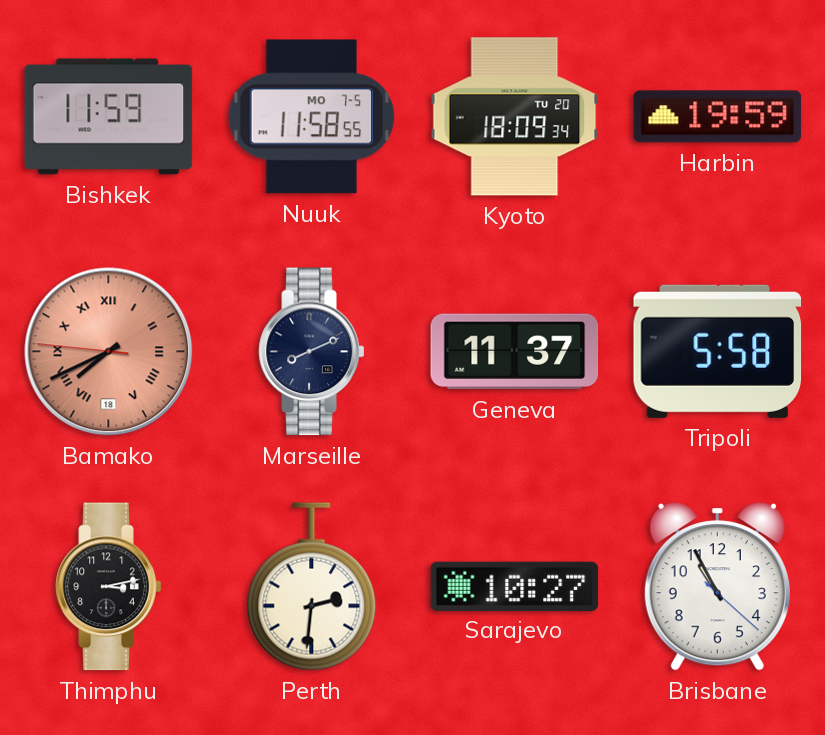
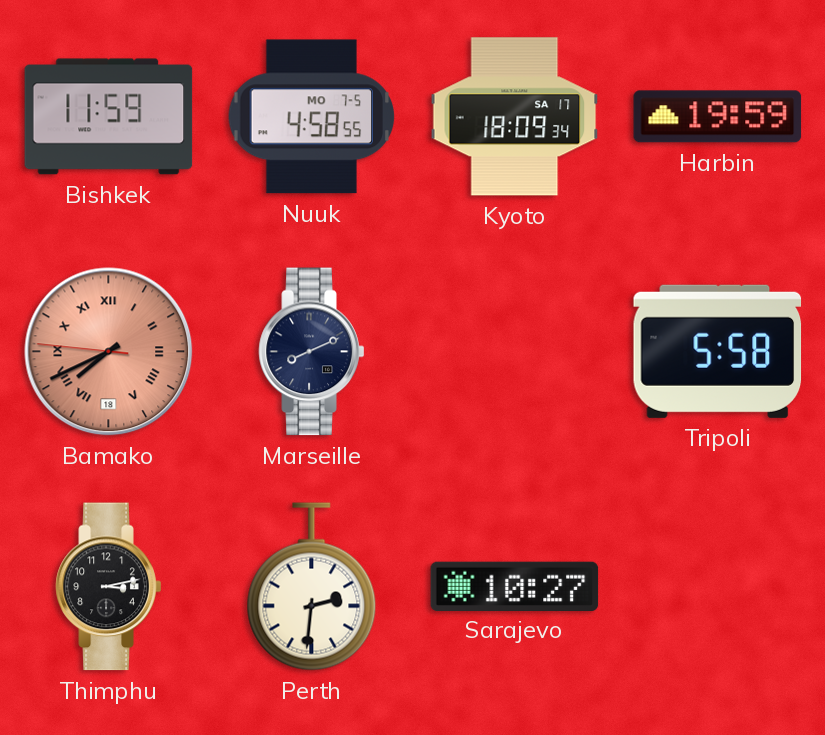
Nuuk: 11:58 -> 4:58 (312, 117)
Kyoto date: TU 20 -> SA 17 (515, 117)
Geneva: 11:37 -> none (515, 352)
Brisbane: 10:55 -> none (717, 587)
